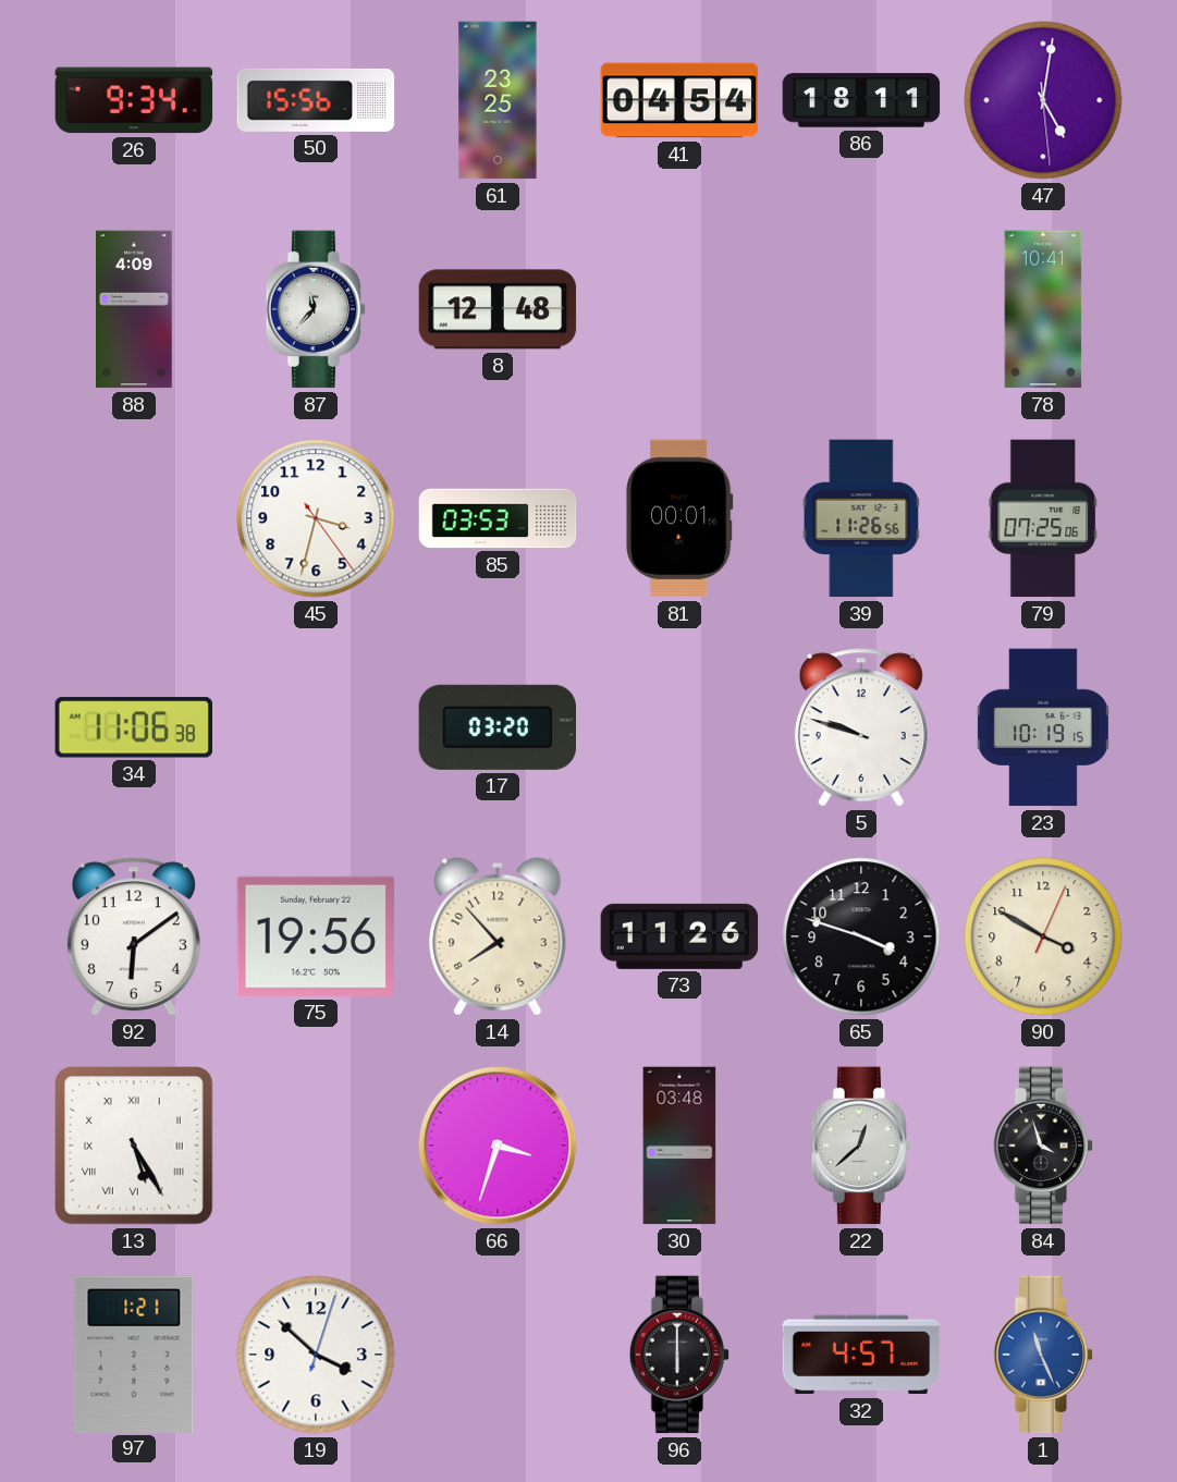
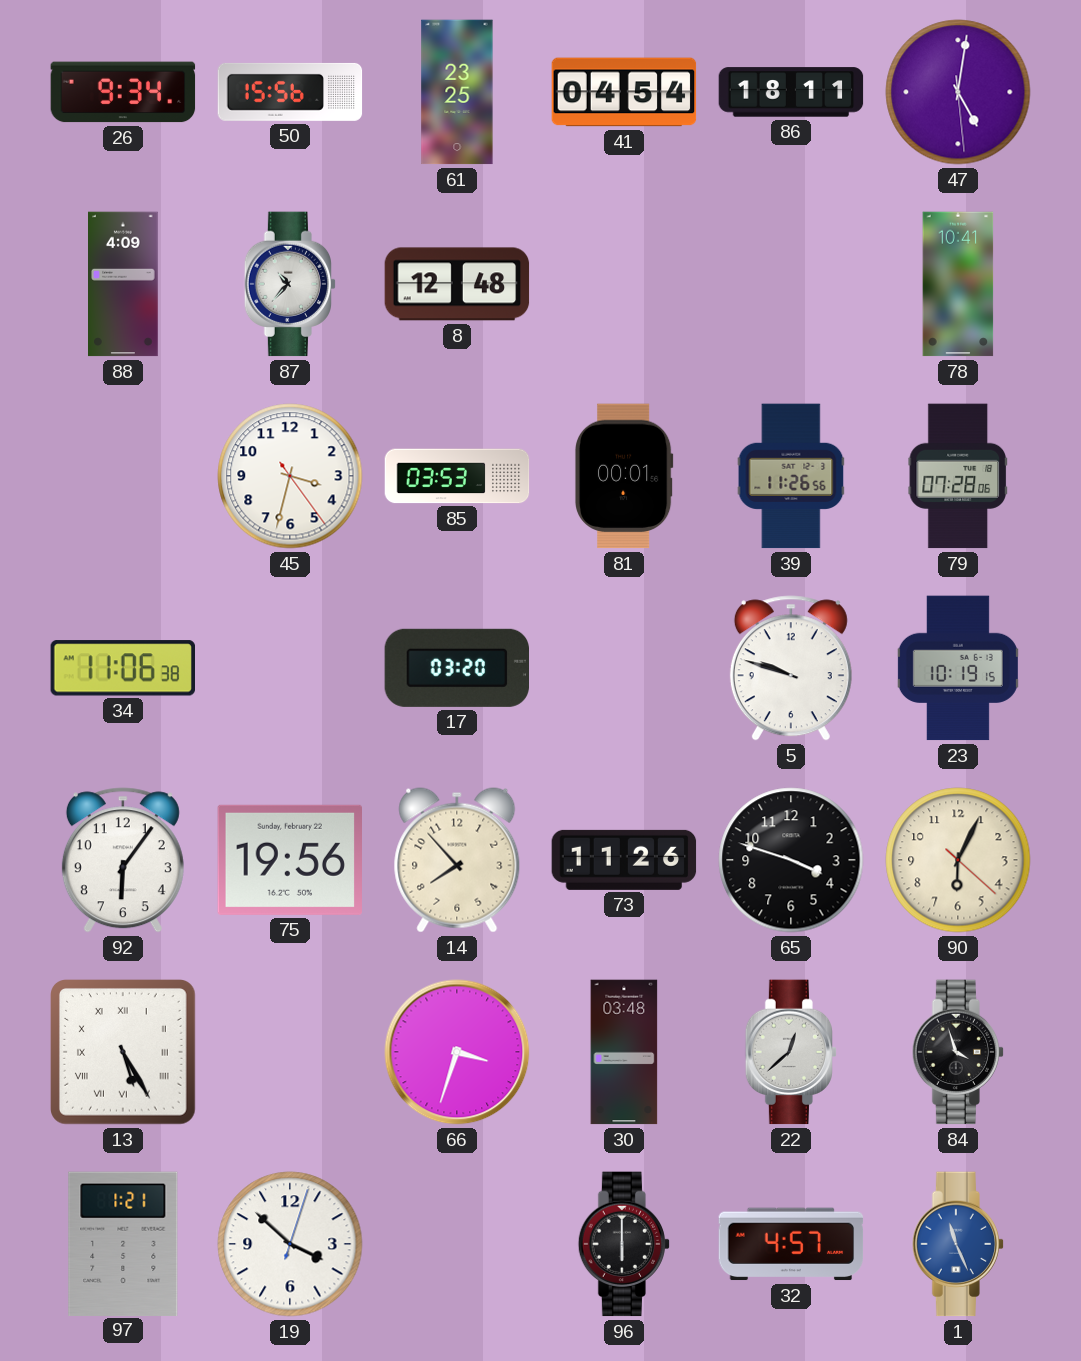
87: 11:37 -> 10:37 (290, 284)
79: 07:25 -> 07:28 (957, 476)
92: 6:09 -> 6:06 (123, 860)
90: 3:50 -> 6:04 (958, 860)
